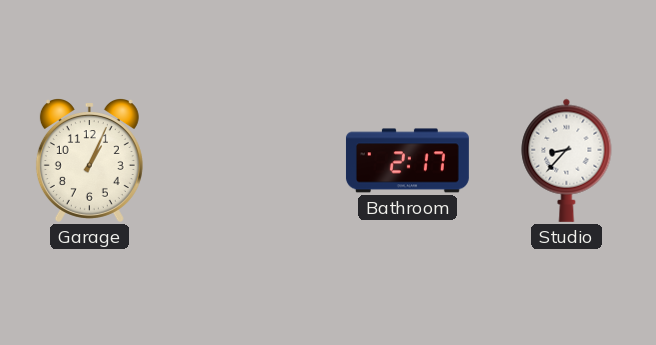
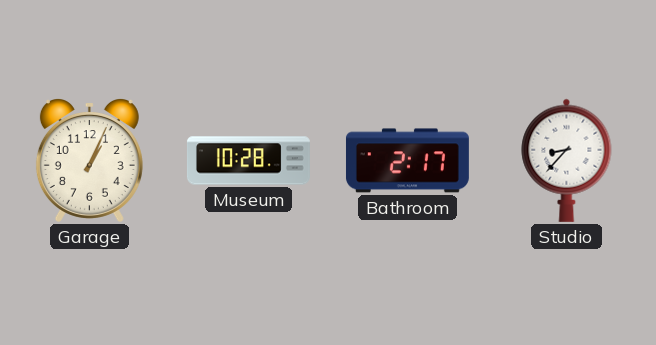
Museum: none -> 10:28 (248, 161)
